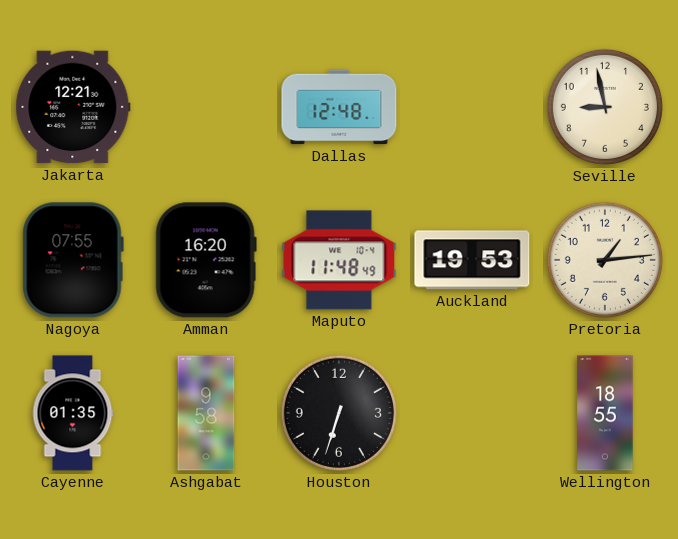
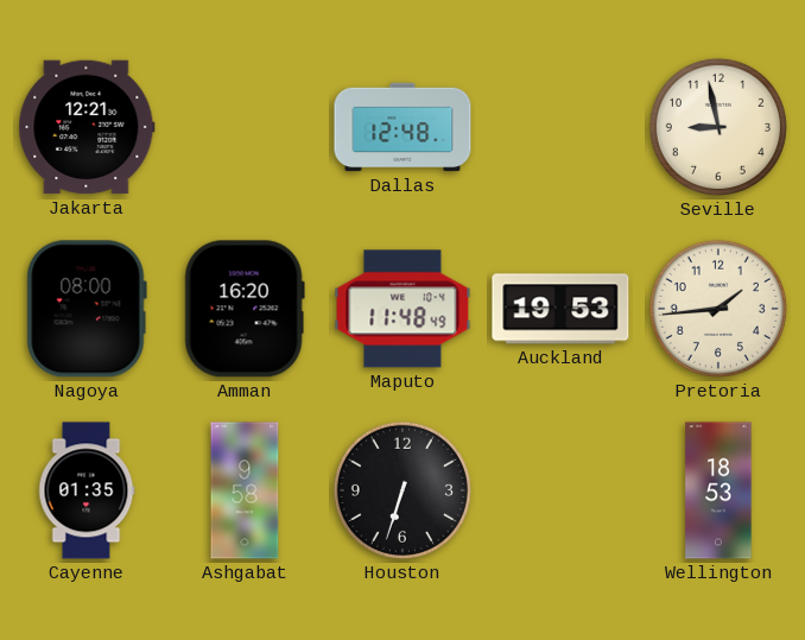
Nagoya: 07:55 -> 08:00 (87, 309)
Pretoria: 1:14 -> 1:44 (718, 309)
Wellington: 18:55 -> 18:53 (718, 490)
